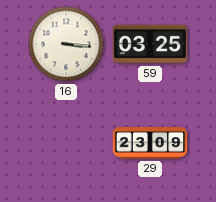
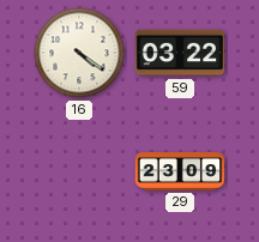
16: 3:16 -> 4:21 (79, 53)
59: 03:25 -> 03:22 (180, 53)
